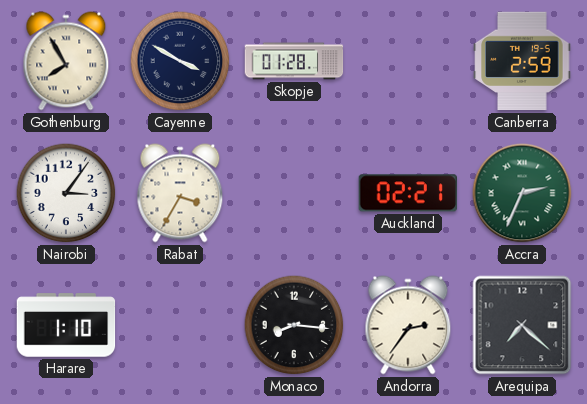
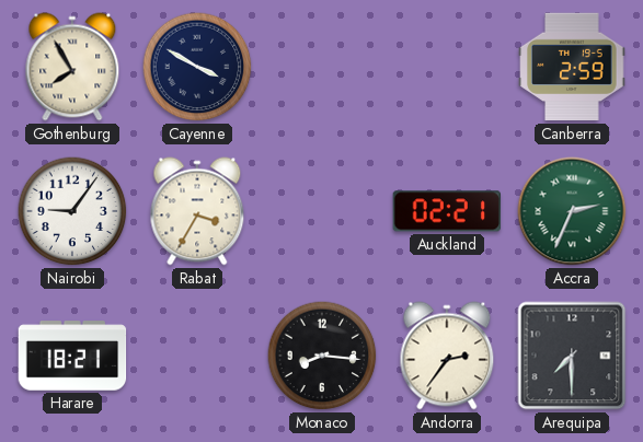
Skopje: 01:28 -> none (294, 61)
Nairobi: 3:06 -> 9:06 (72, 211)
Harare: 1:10 -> 18:21 (72, 356)
Arequipa: 7:22 -> 7:30 (572, 356)
